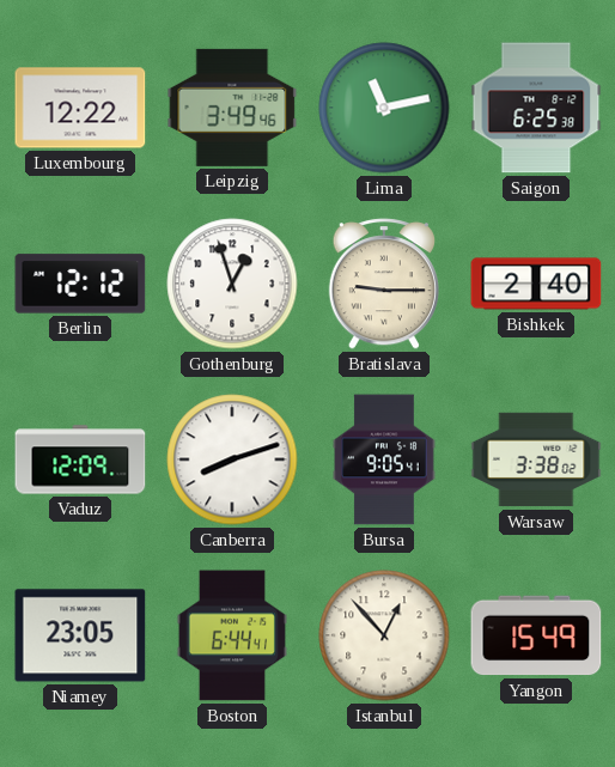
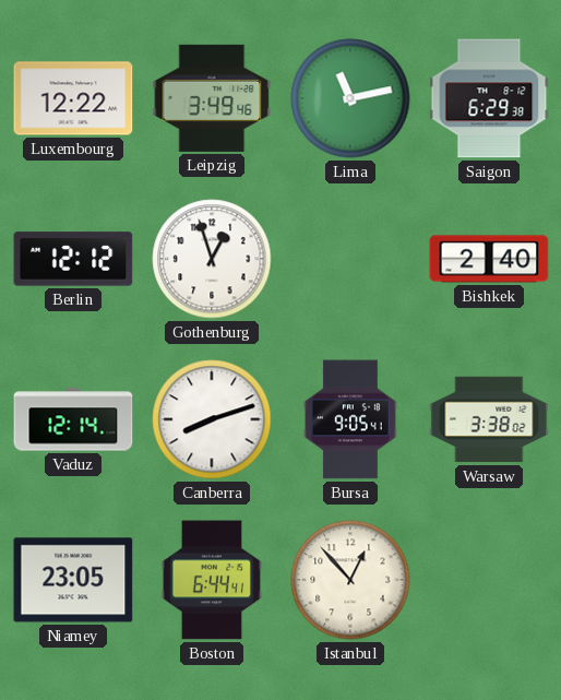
Saigon: 6:25 -> 6:29 (489, 98)
Bratislava: 9:15 -> none (383, 284)
Vaduz: 12:09 -> 12:14 (73, 419)
Yangon: 15:49 -> none (536, 635)
